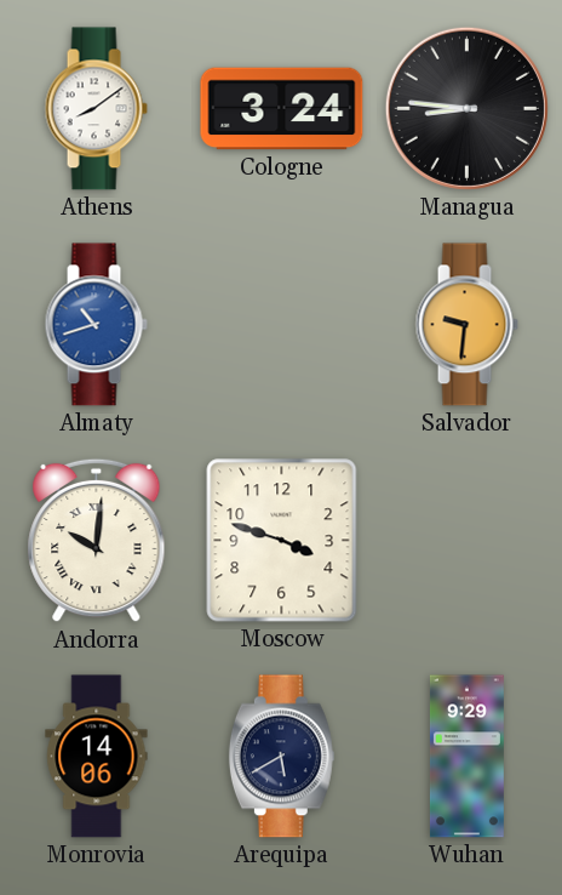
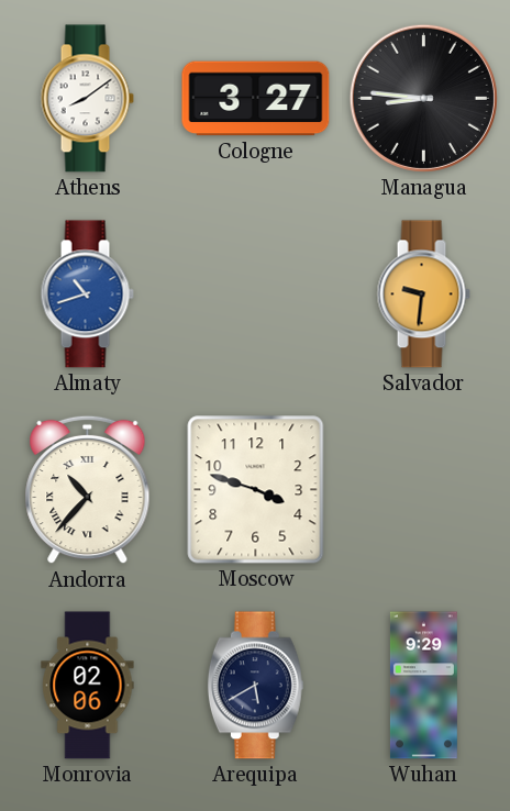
Cologne: 3:24 -> 3:27 (256, 99)
Andorra: 10:01 -> 10:37 (88, 490)
Monrovia: 14:06 -> 02:06 (88, 686)
